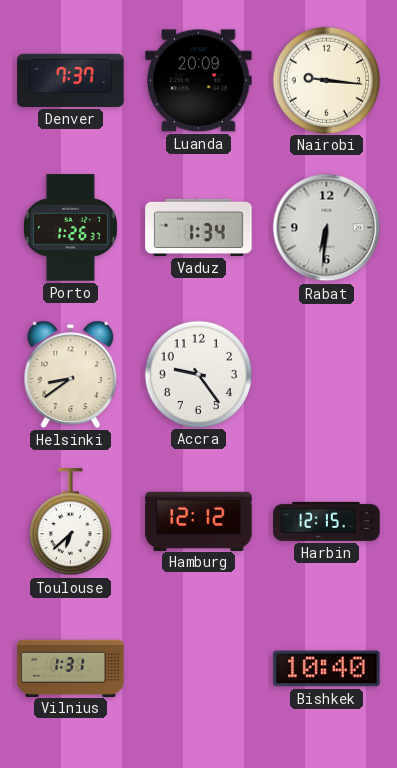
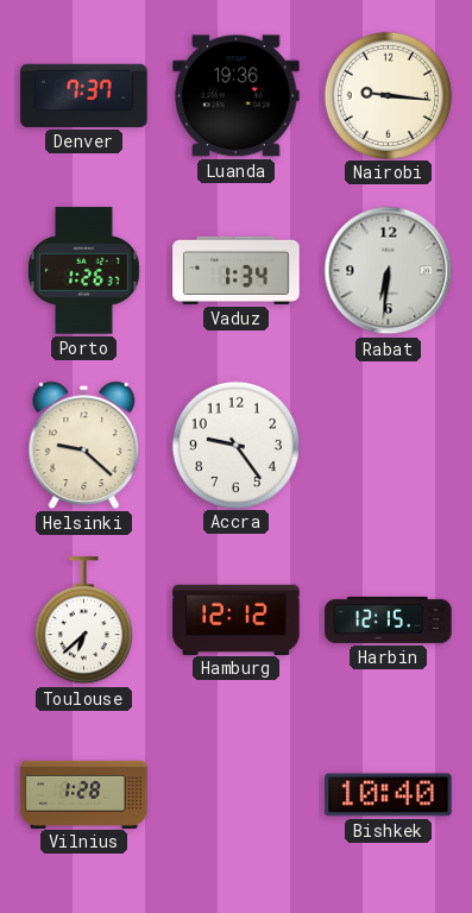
Luanda: 20:09 -> 19:36 (237, 96)
Helsinki: 8:39 -> 9:22 (84, 445)
Vilnius: 1:31 -> 1:28 (84, 794)
